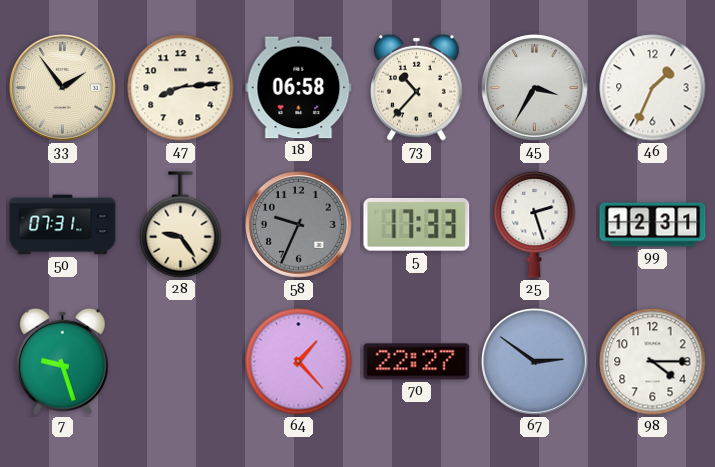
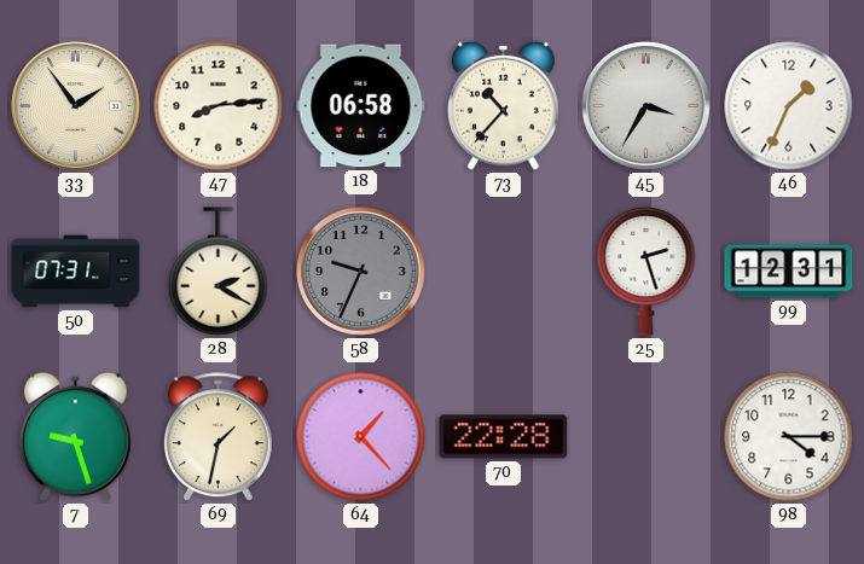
28: 9:24 -> 2:20 (219, 272)
5: 17:33 -> none (417, 224)
69: none -> 1:32 (218, 437)
70: 22:27 -> 22:28 (504, 437)
67: 2:51 -> none (535, 362)
